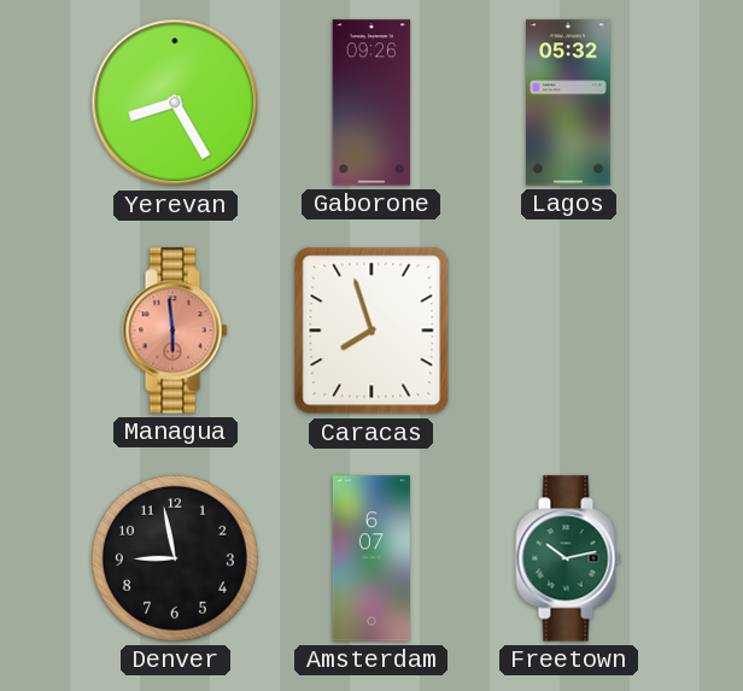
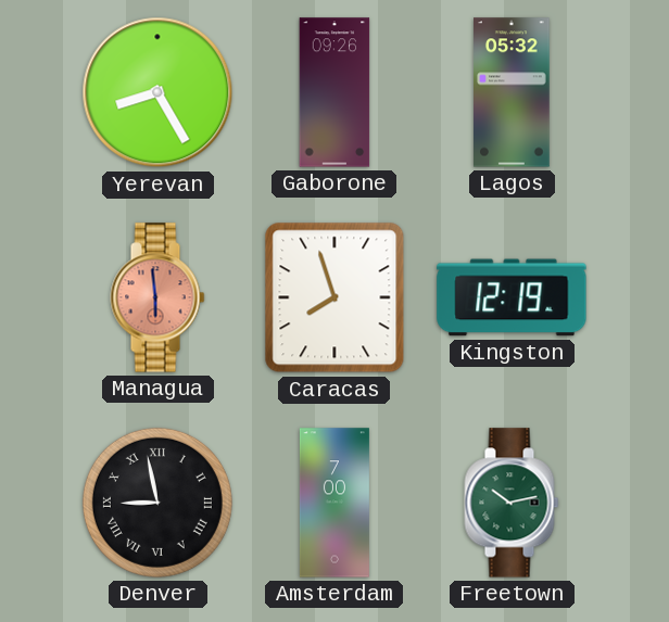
Kingston: none -> 12:19 (512, 297)
Denver numerals: Arabic -> Roman (157, 503)
Amsterdam: 6:07 -> 7:00 (335, 503)
